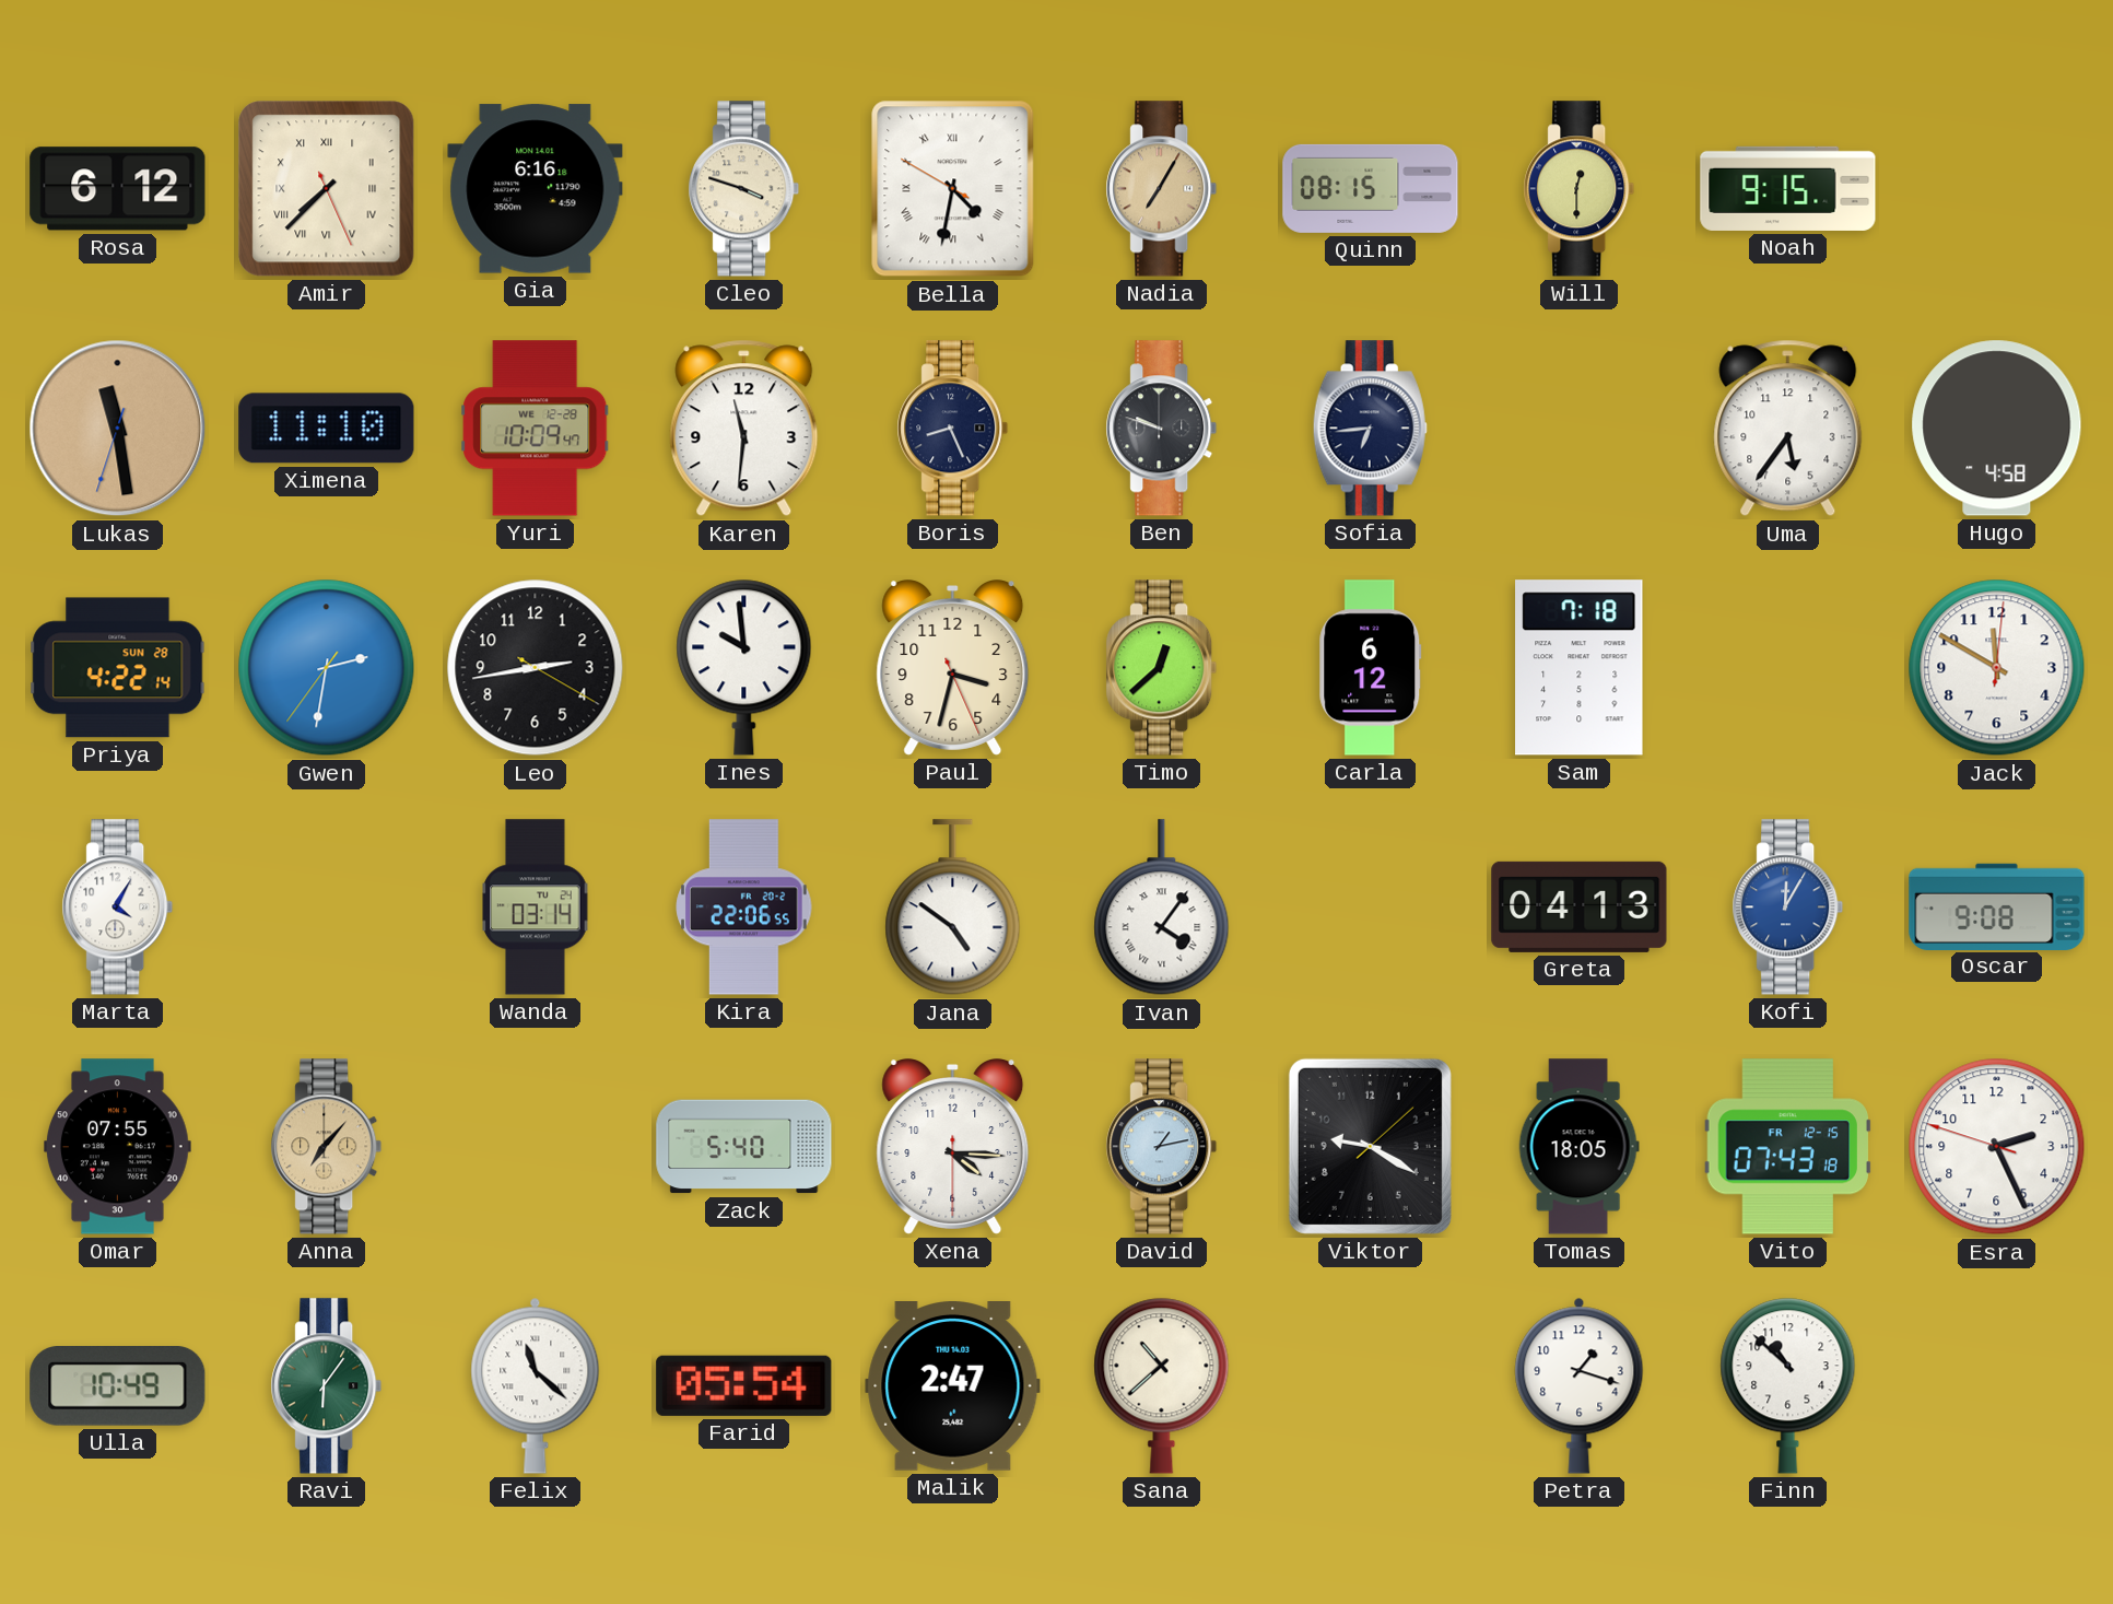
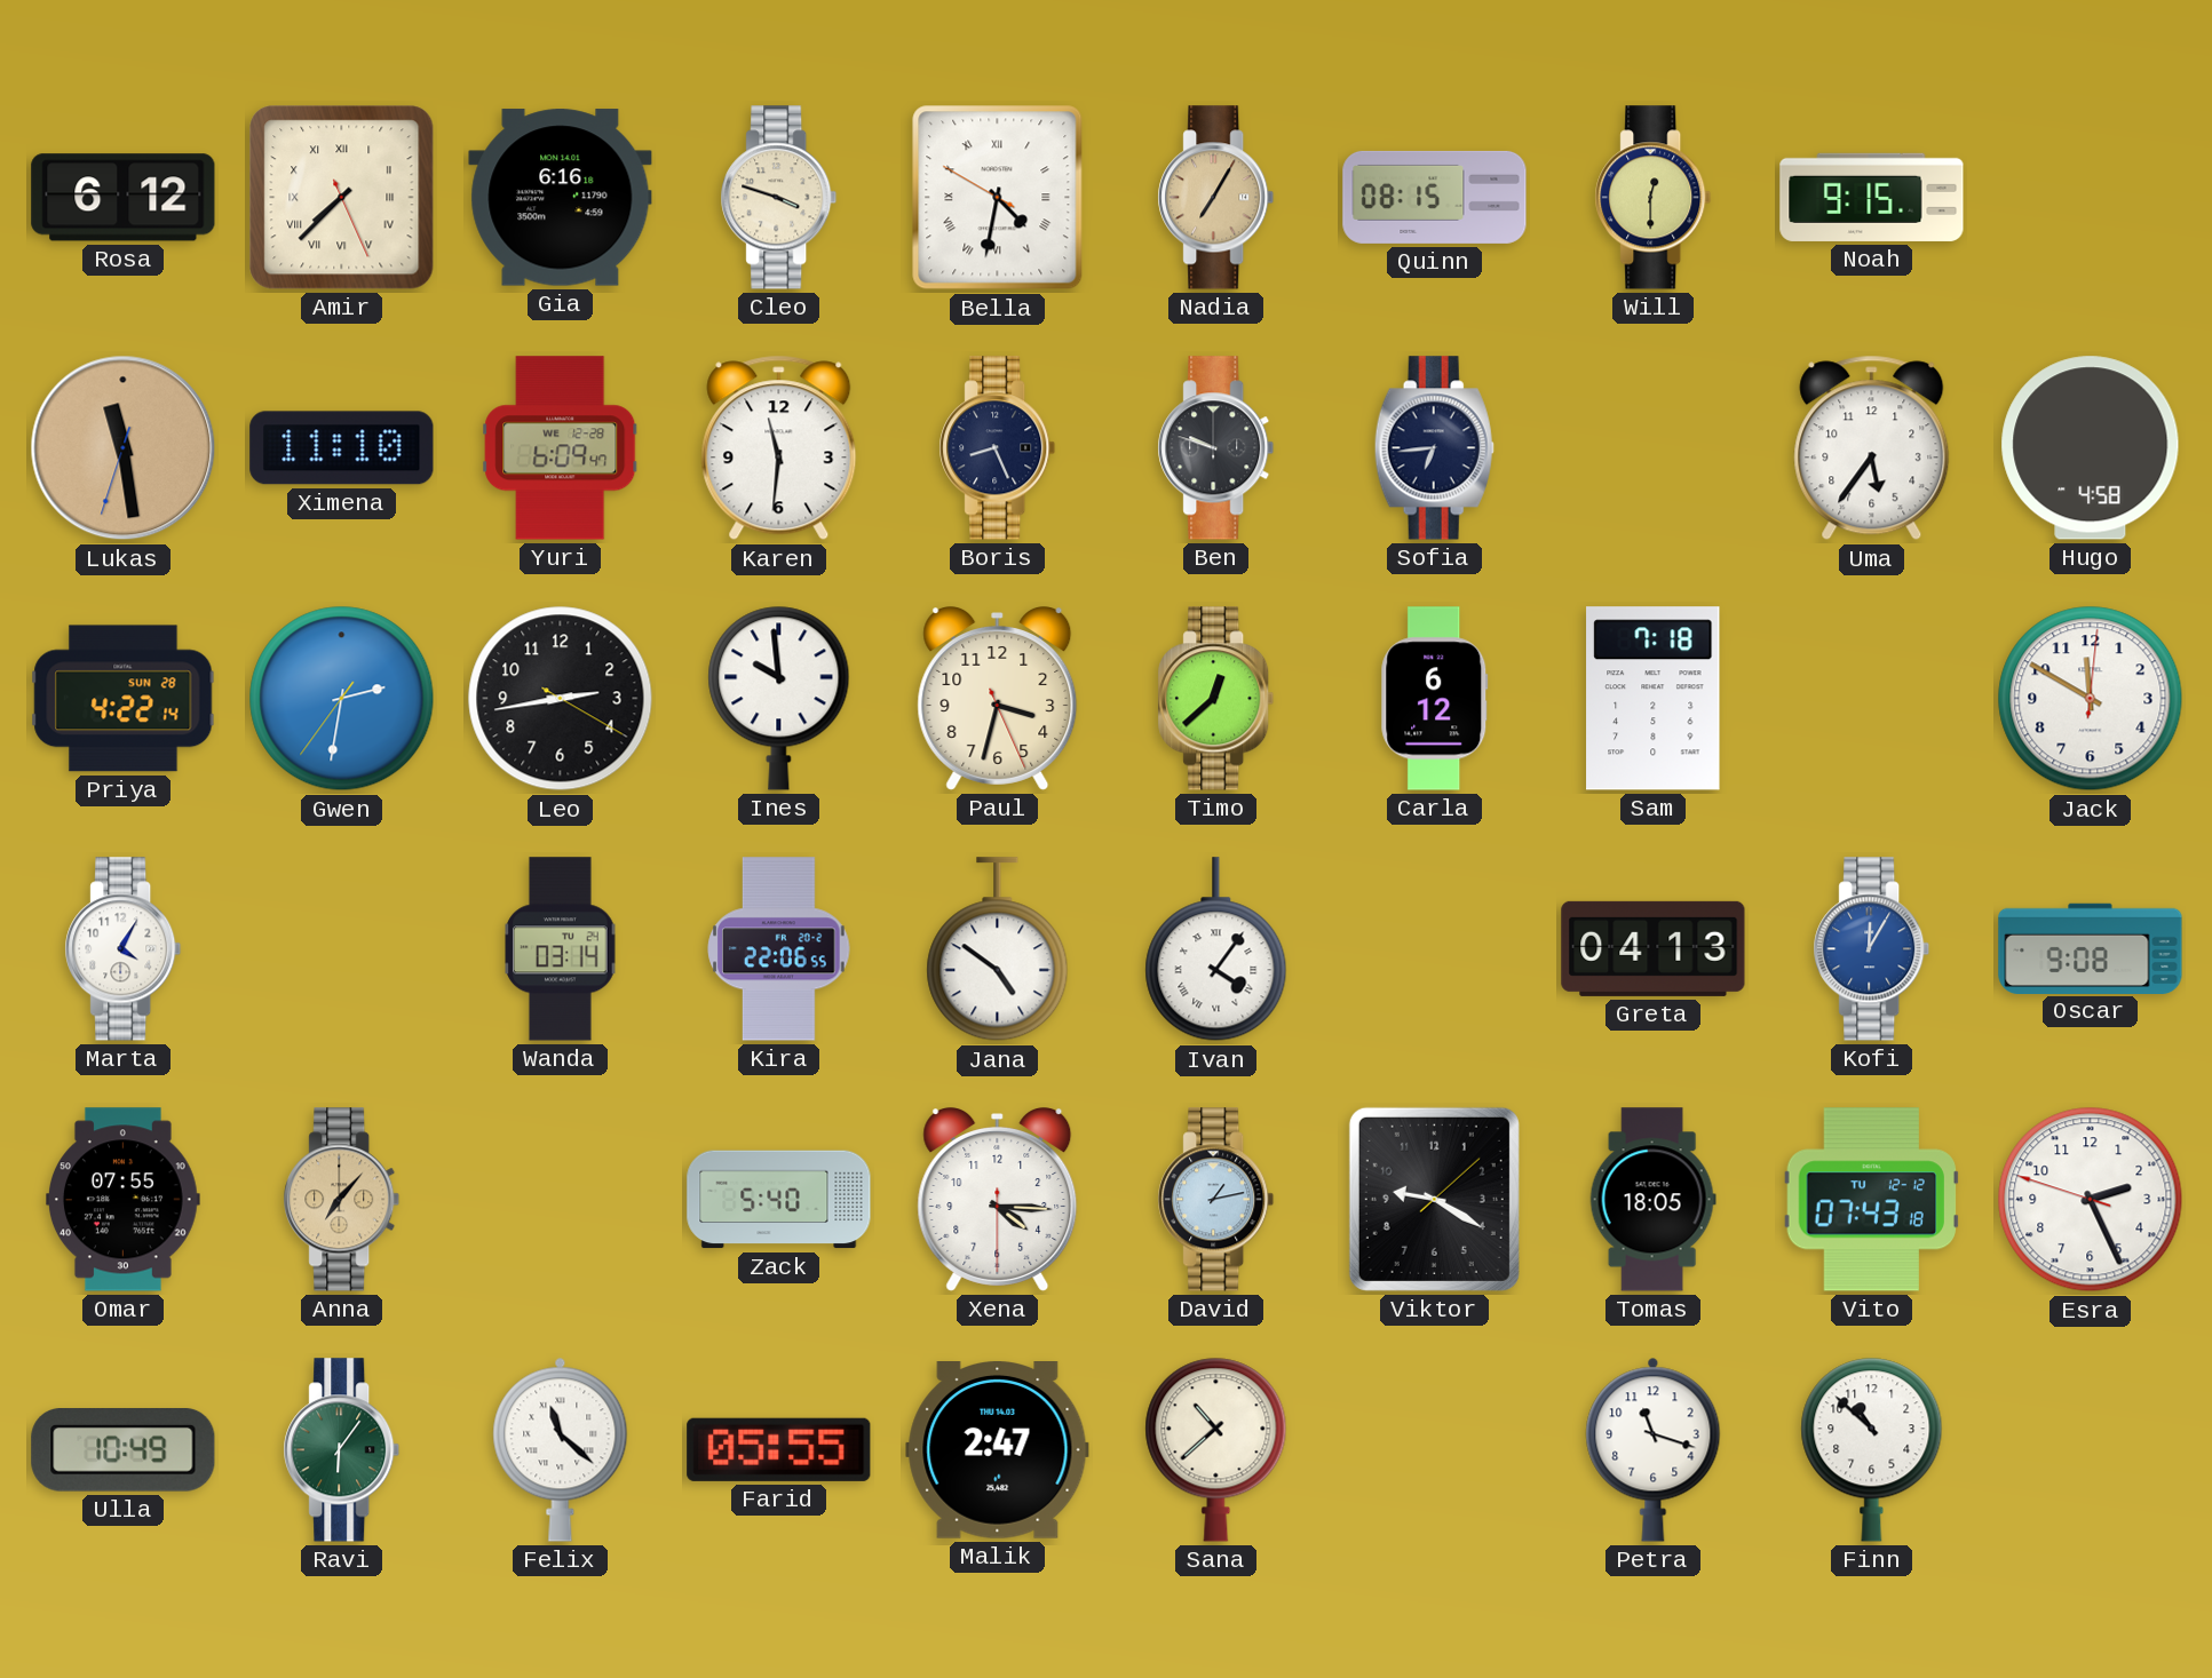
Yuri: 10:09 -> 6:09 (561, 448)
Vito date: FR 12-15 -> TU 12-12 (1871, 1200)
Farid: 05:54 -> 05:55 (779, 1449)
Petra: 1:18 -> 11:18 (1654, 1449)
